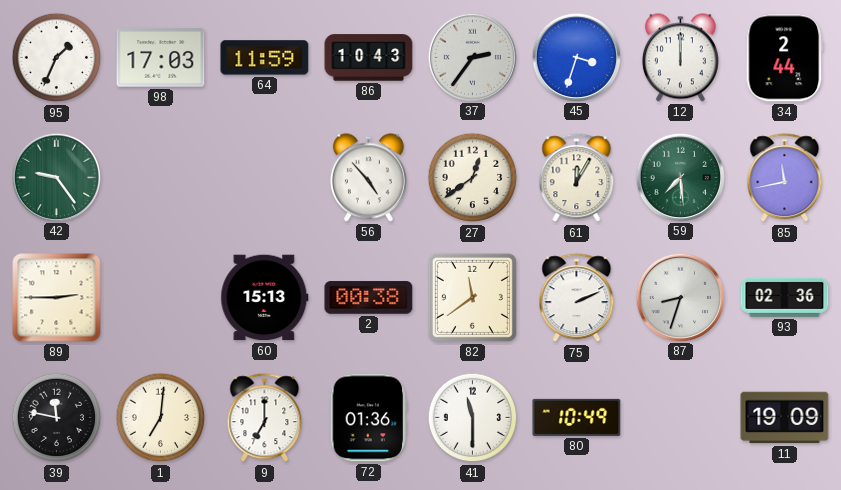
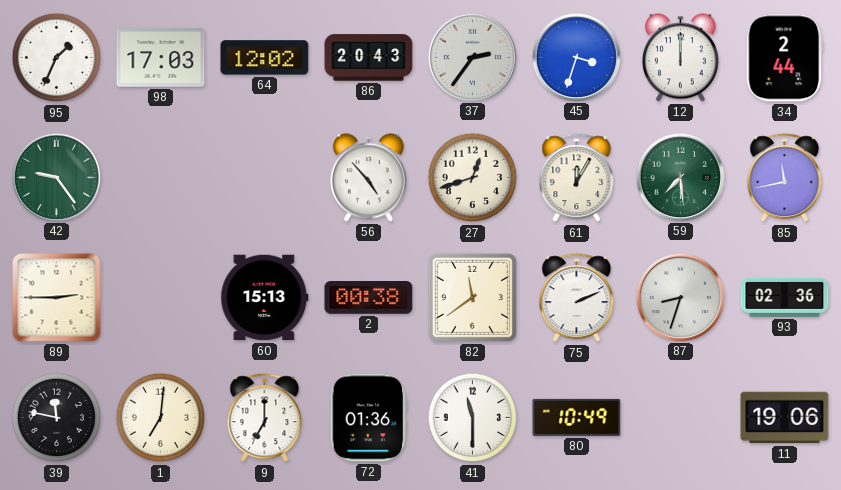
64: 11:59 -> 12:02 (265, 58)
86: 10:43 -> 20:43 (369, 58)
27: 12:39 -> 12:42 (473, 178)
11: 19:09 -> 19:06 (785, 418)
